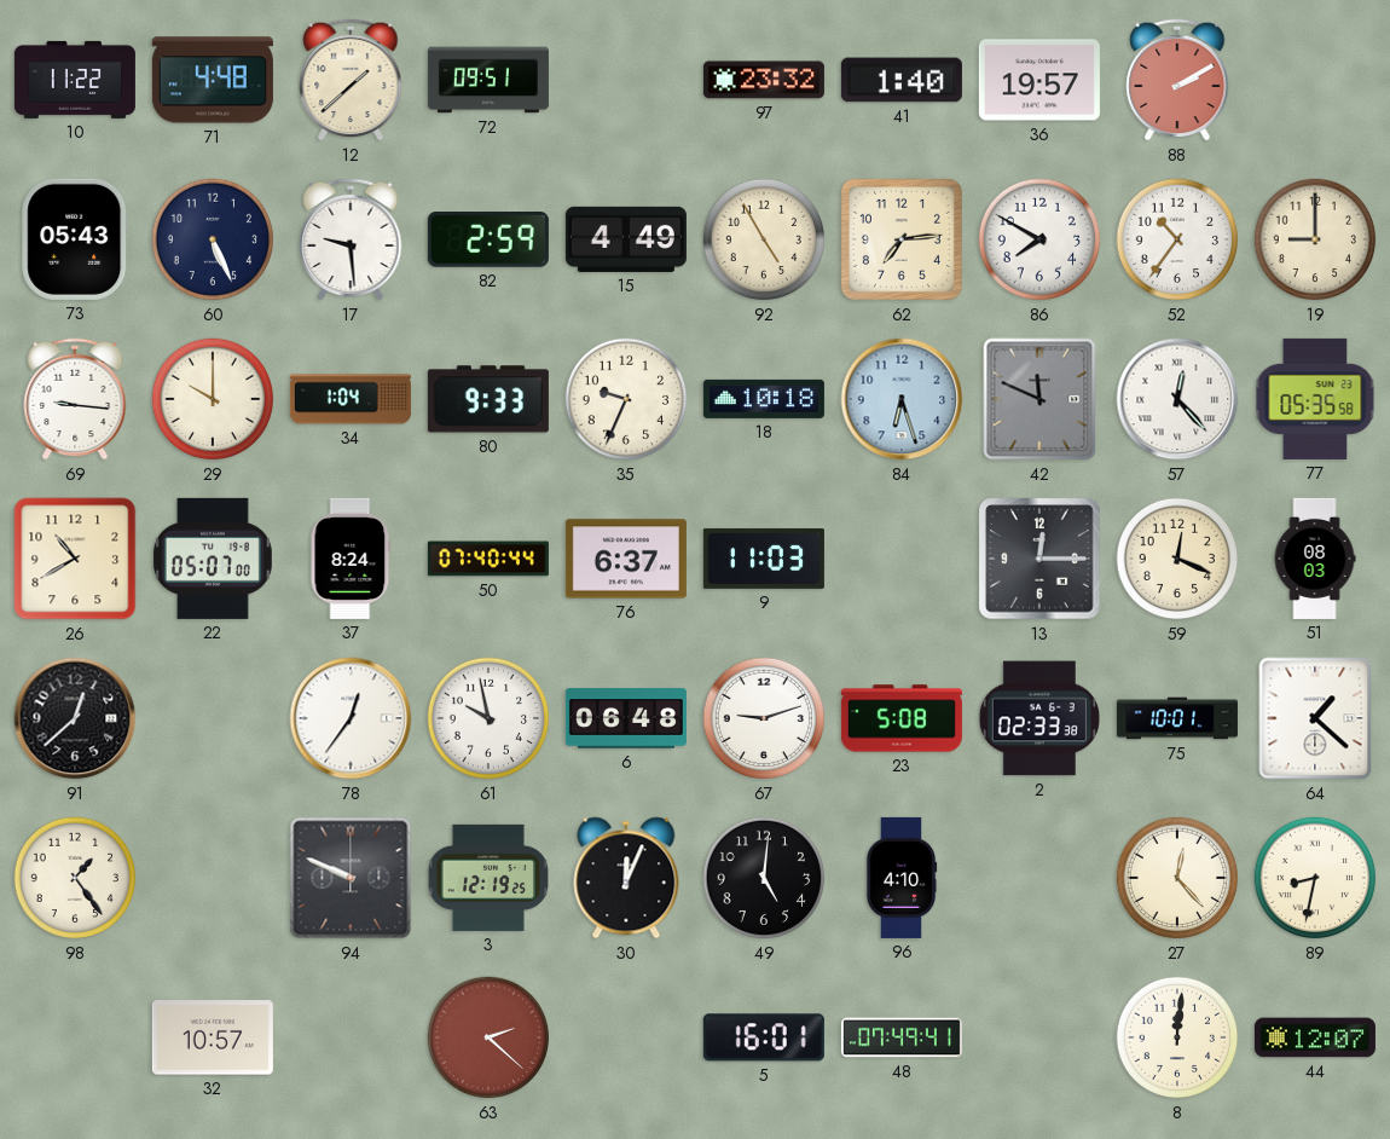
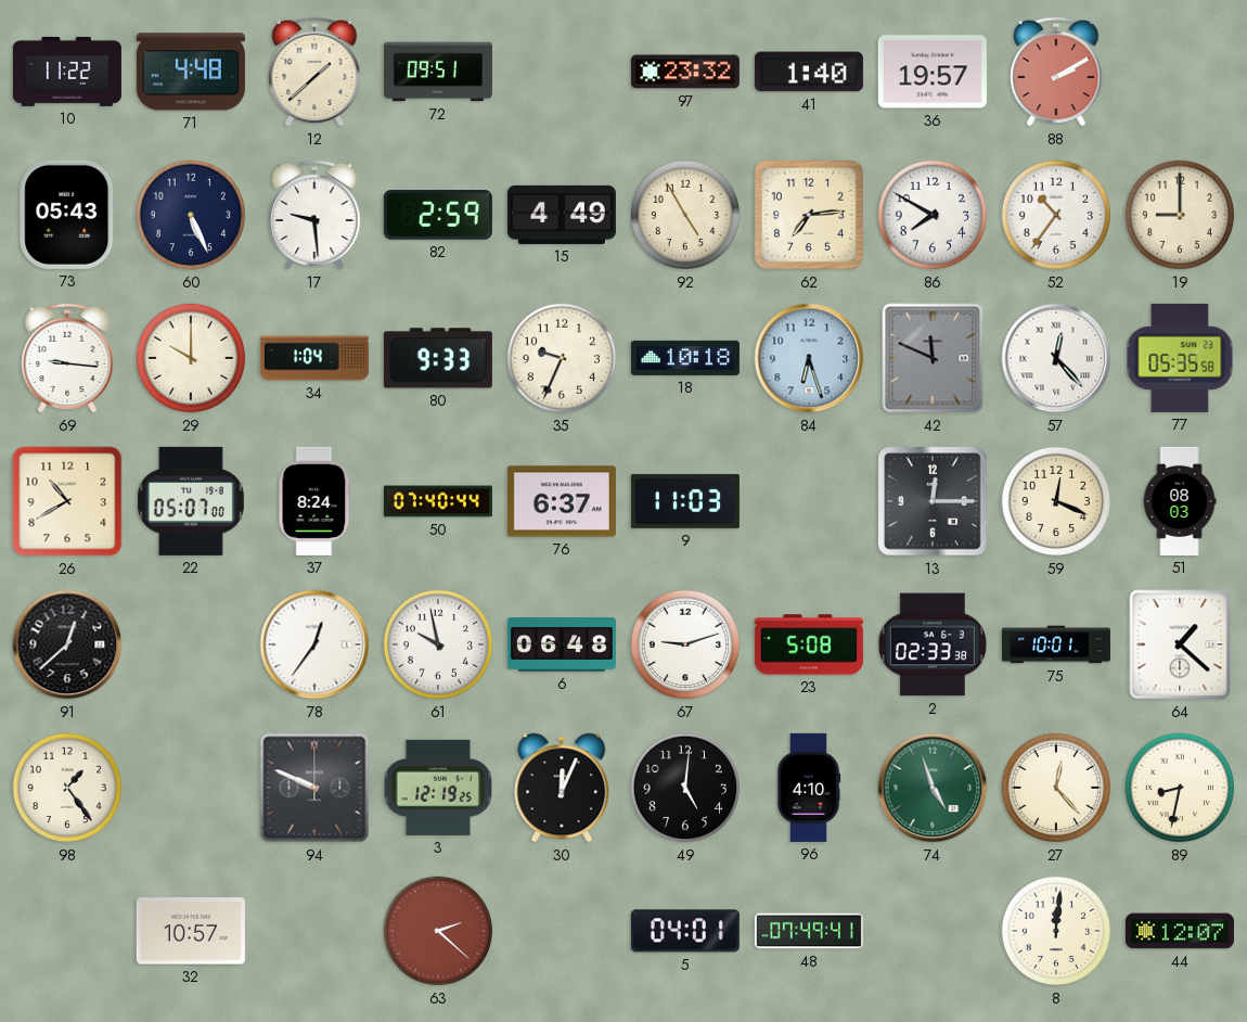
74: none -> 4:57 (933, 788)
5: 16:01 -> 04:01 (685, 931)
